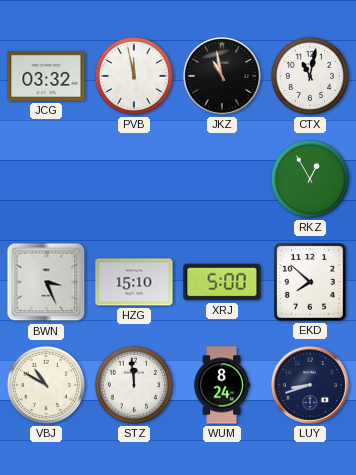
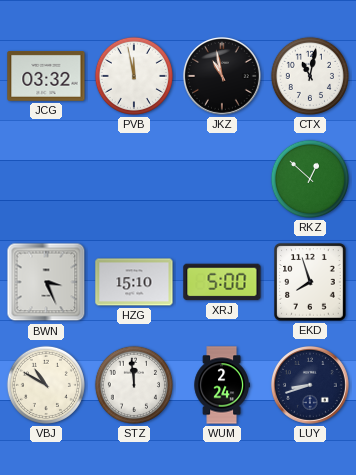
RKZ: 12:55 -> 12:52 (310, 179)
EKD: 7:52 -> 7:57 (310, 282)
WUM: 8:24 -> 2:24 (221, 385)
